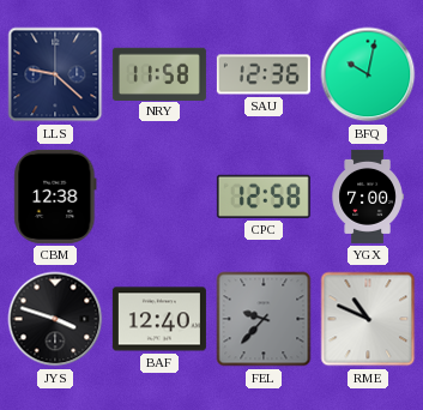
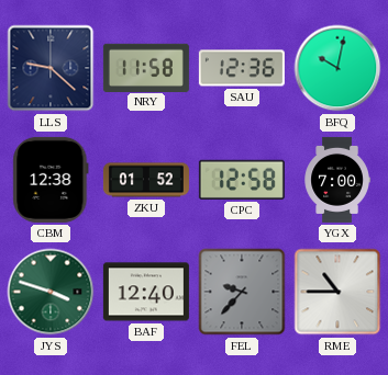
ZKU: none -> 01:52 (146, 180)
JYS dial: black -> green (51, 292)
RME: 10:49 -> 10:45 (337, 292)
